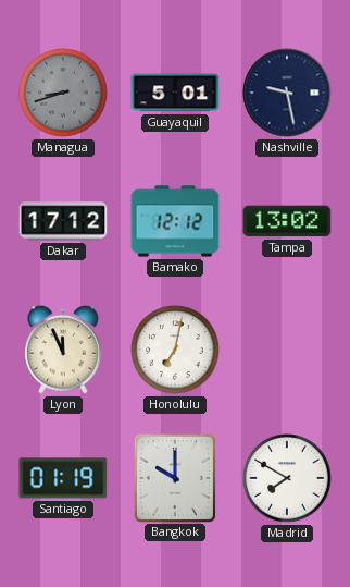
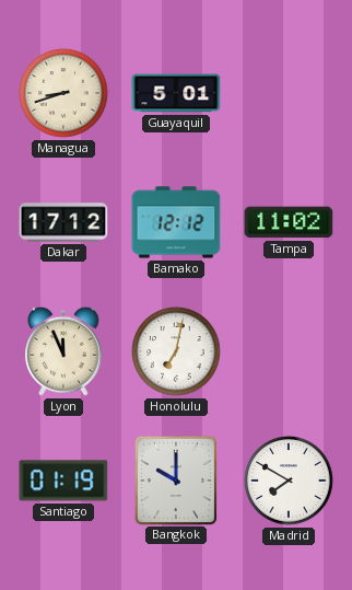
Managua dial: grey -> cream (63, 93)
Nashville: 9:28 -> none (287, 93)
Tampa: 13:02 -> 11:02 (289, 222)
